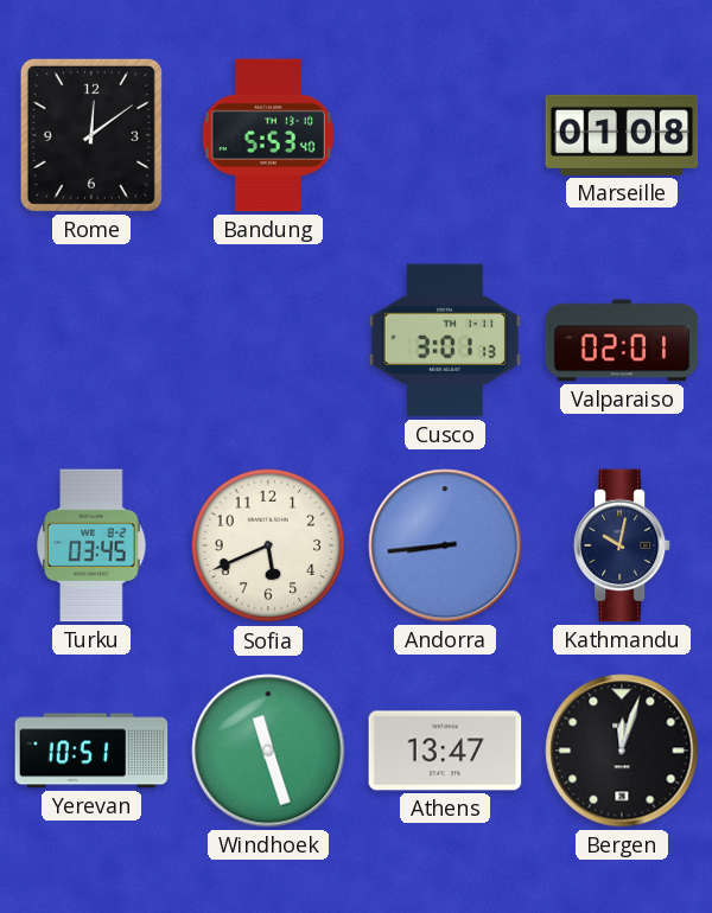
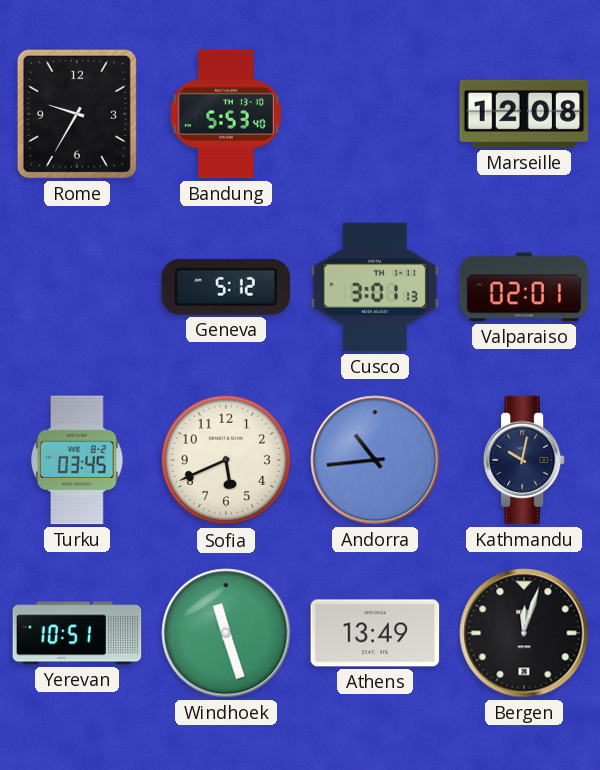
Rome: 12:09 -> 9:35 (77, 114)
Marseille: 01:08 -> 12:08 (524, 114)
Geneva: none -> 5:12 (226, 287)
Andorra: 8:44 -> 10:44 (375, 460)
Athens: 13:47 -> 13:49 (375, 633)
